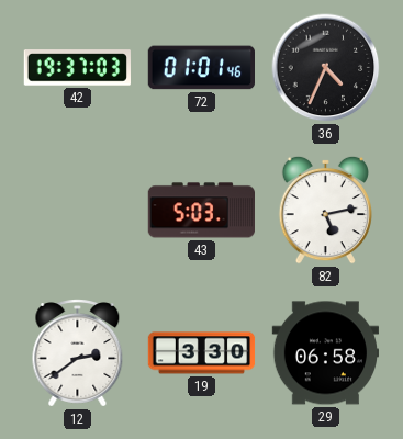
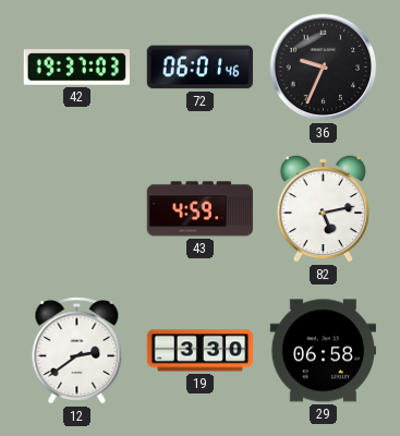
72: 01:01 -> 06:01 (199, 68)
36: 4:34 -> 9:34 (324, 68)
43: 5:03 -> 4:59 (199, 209)
